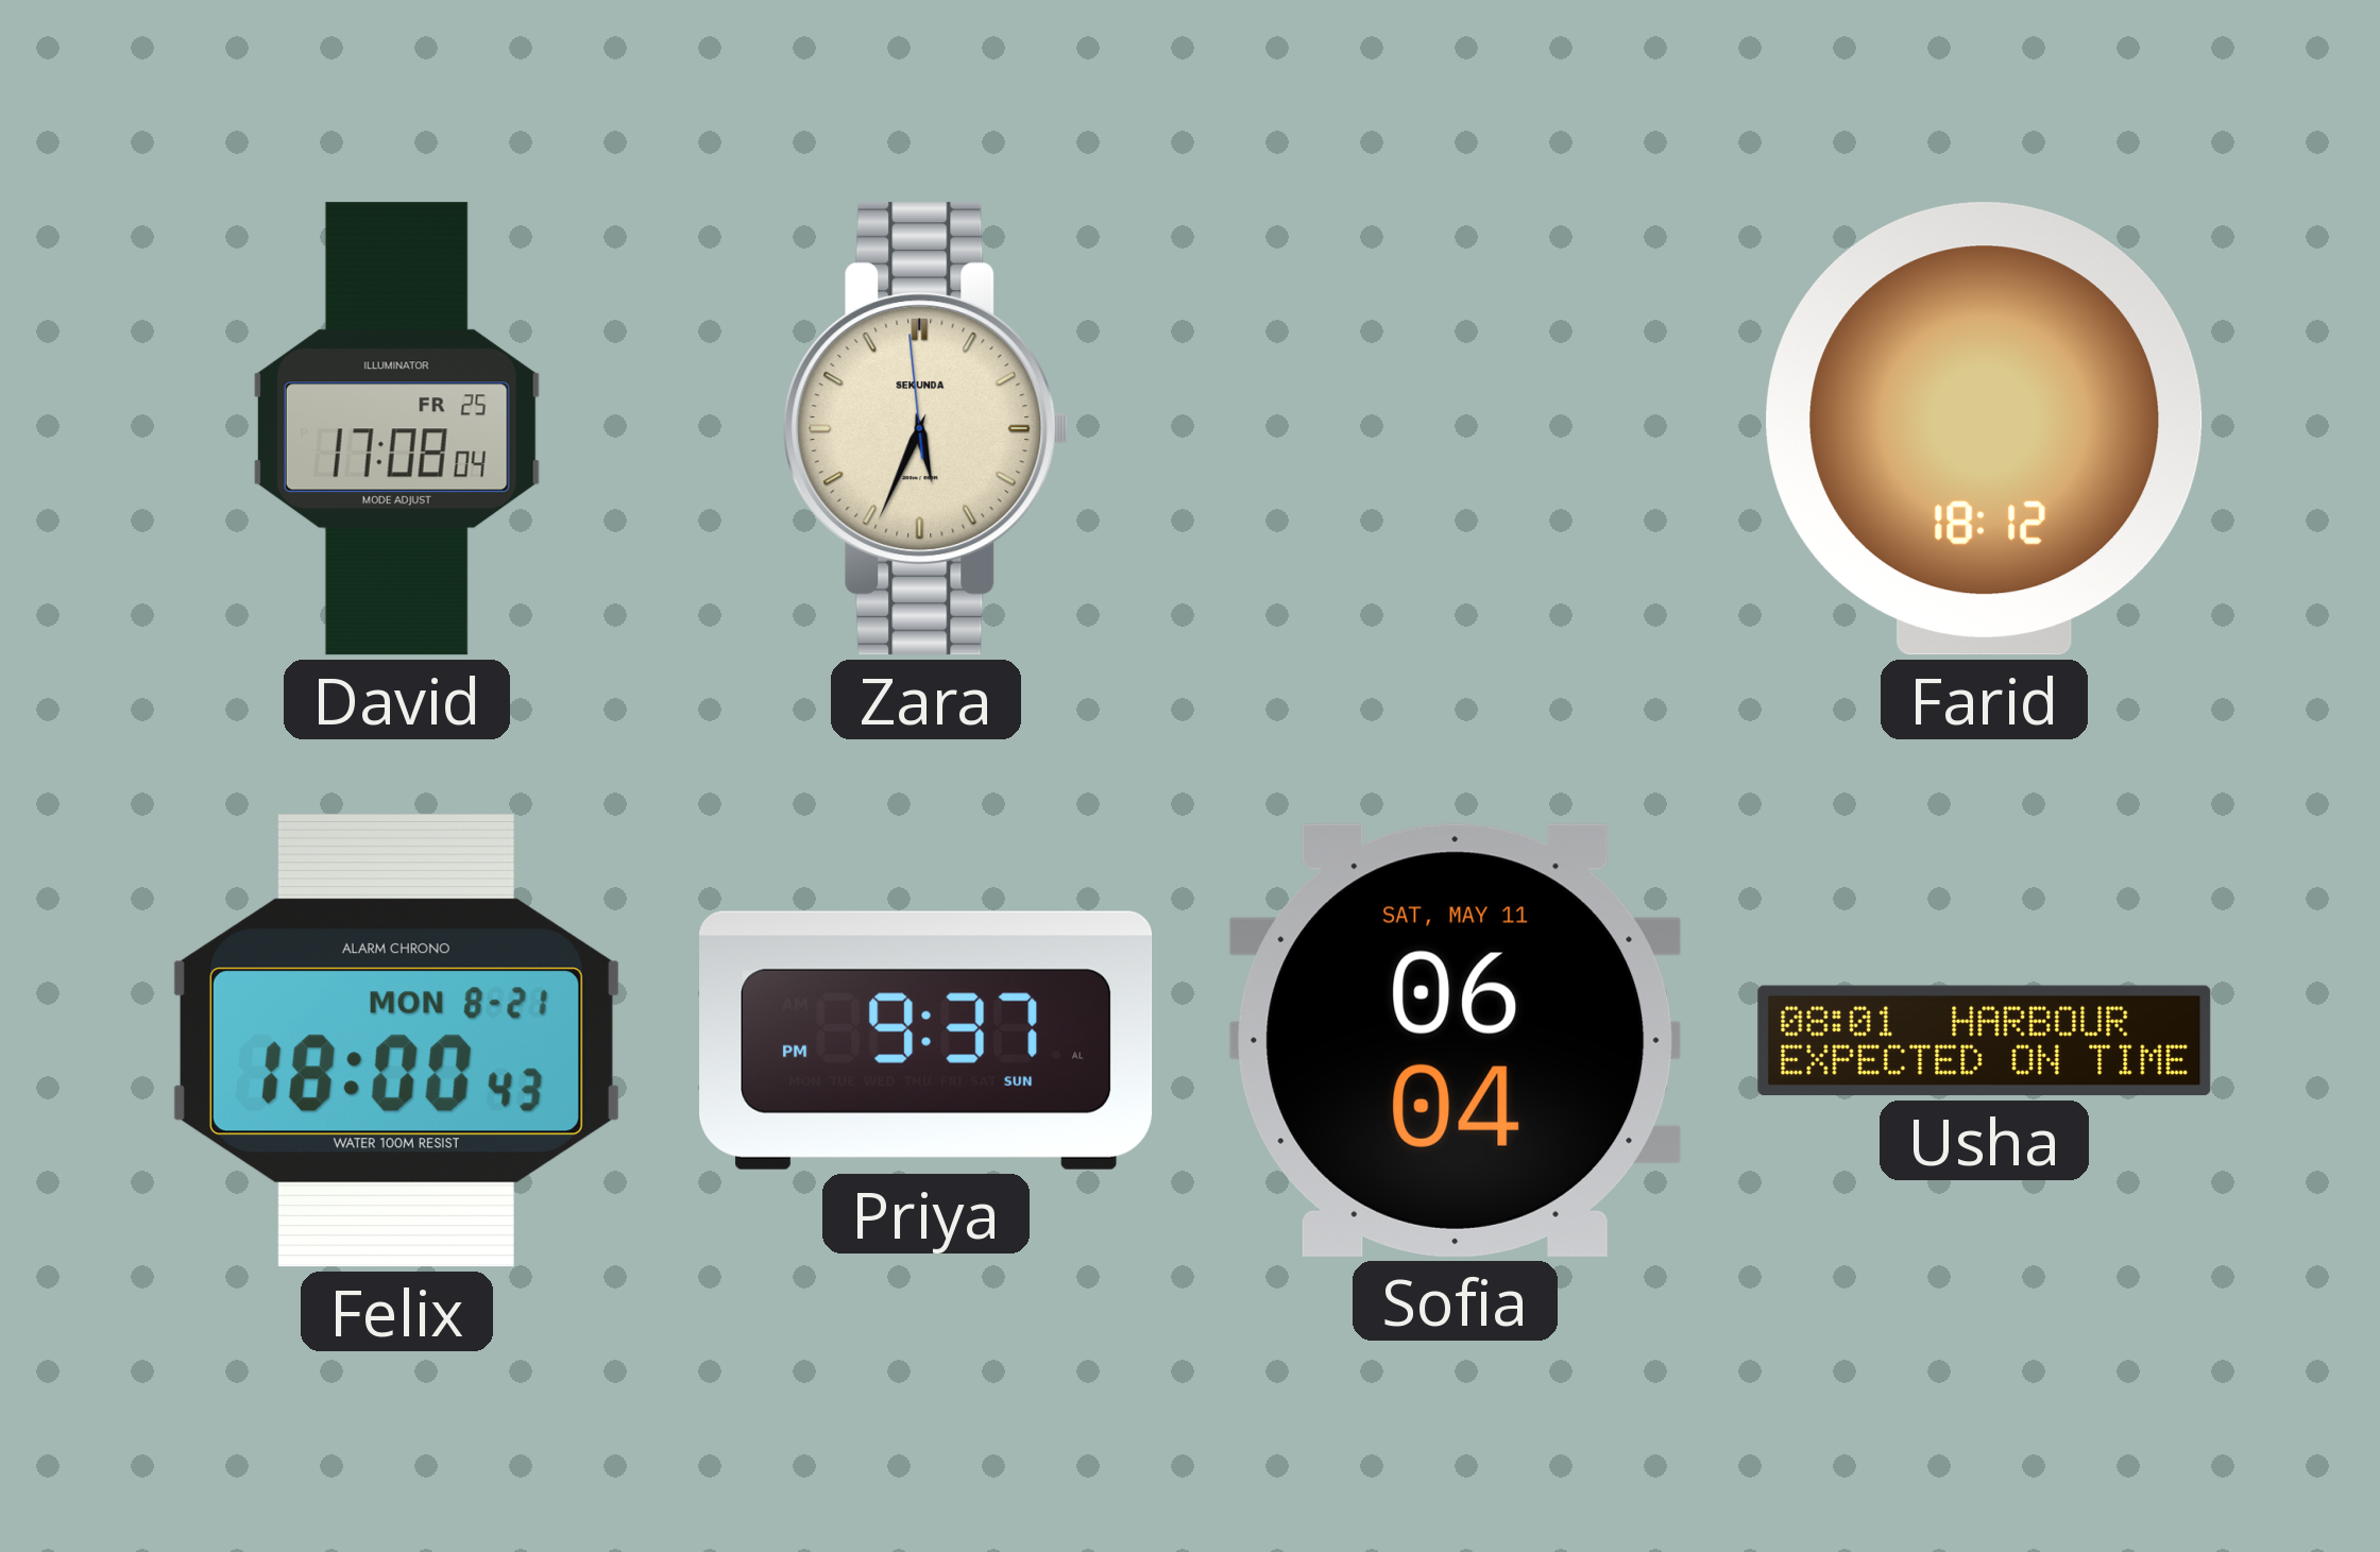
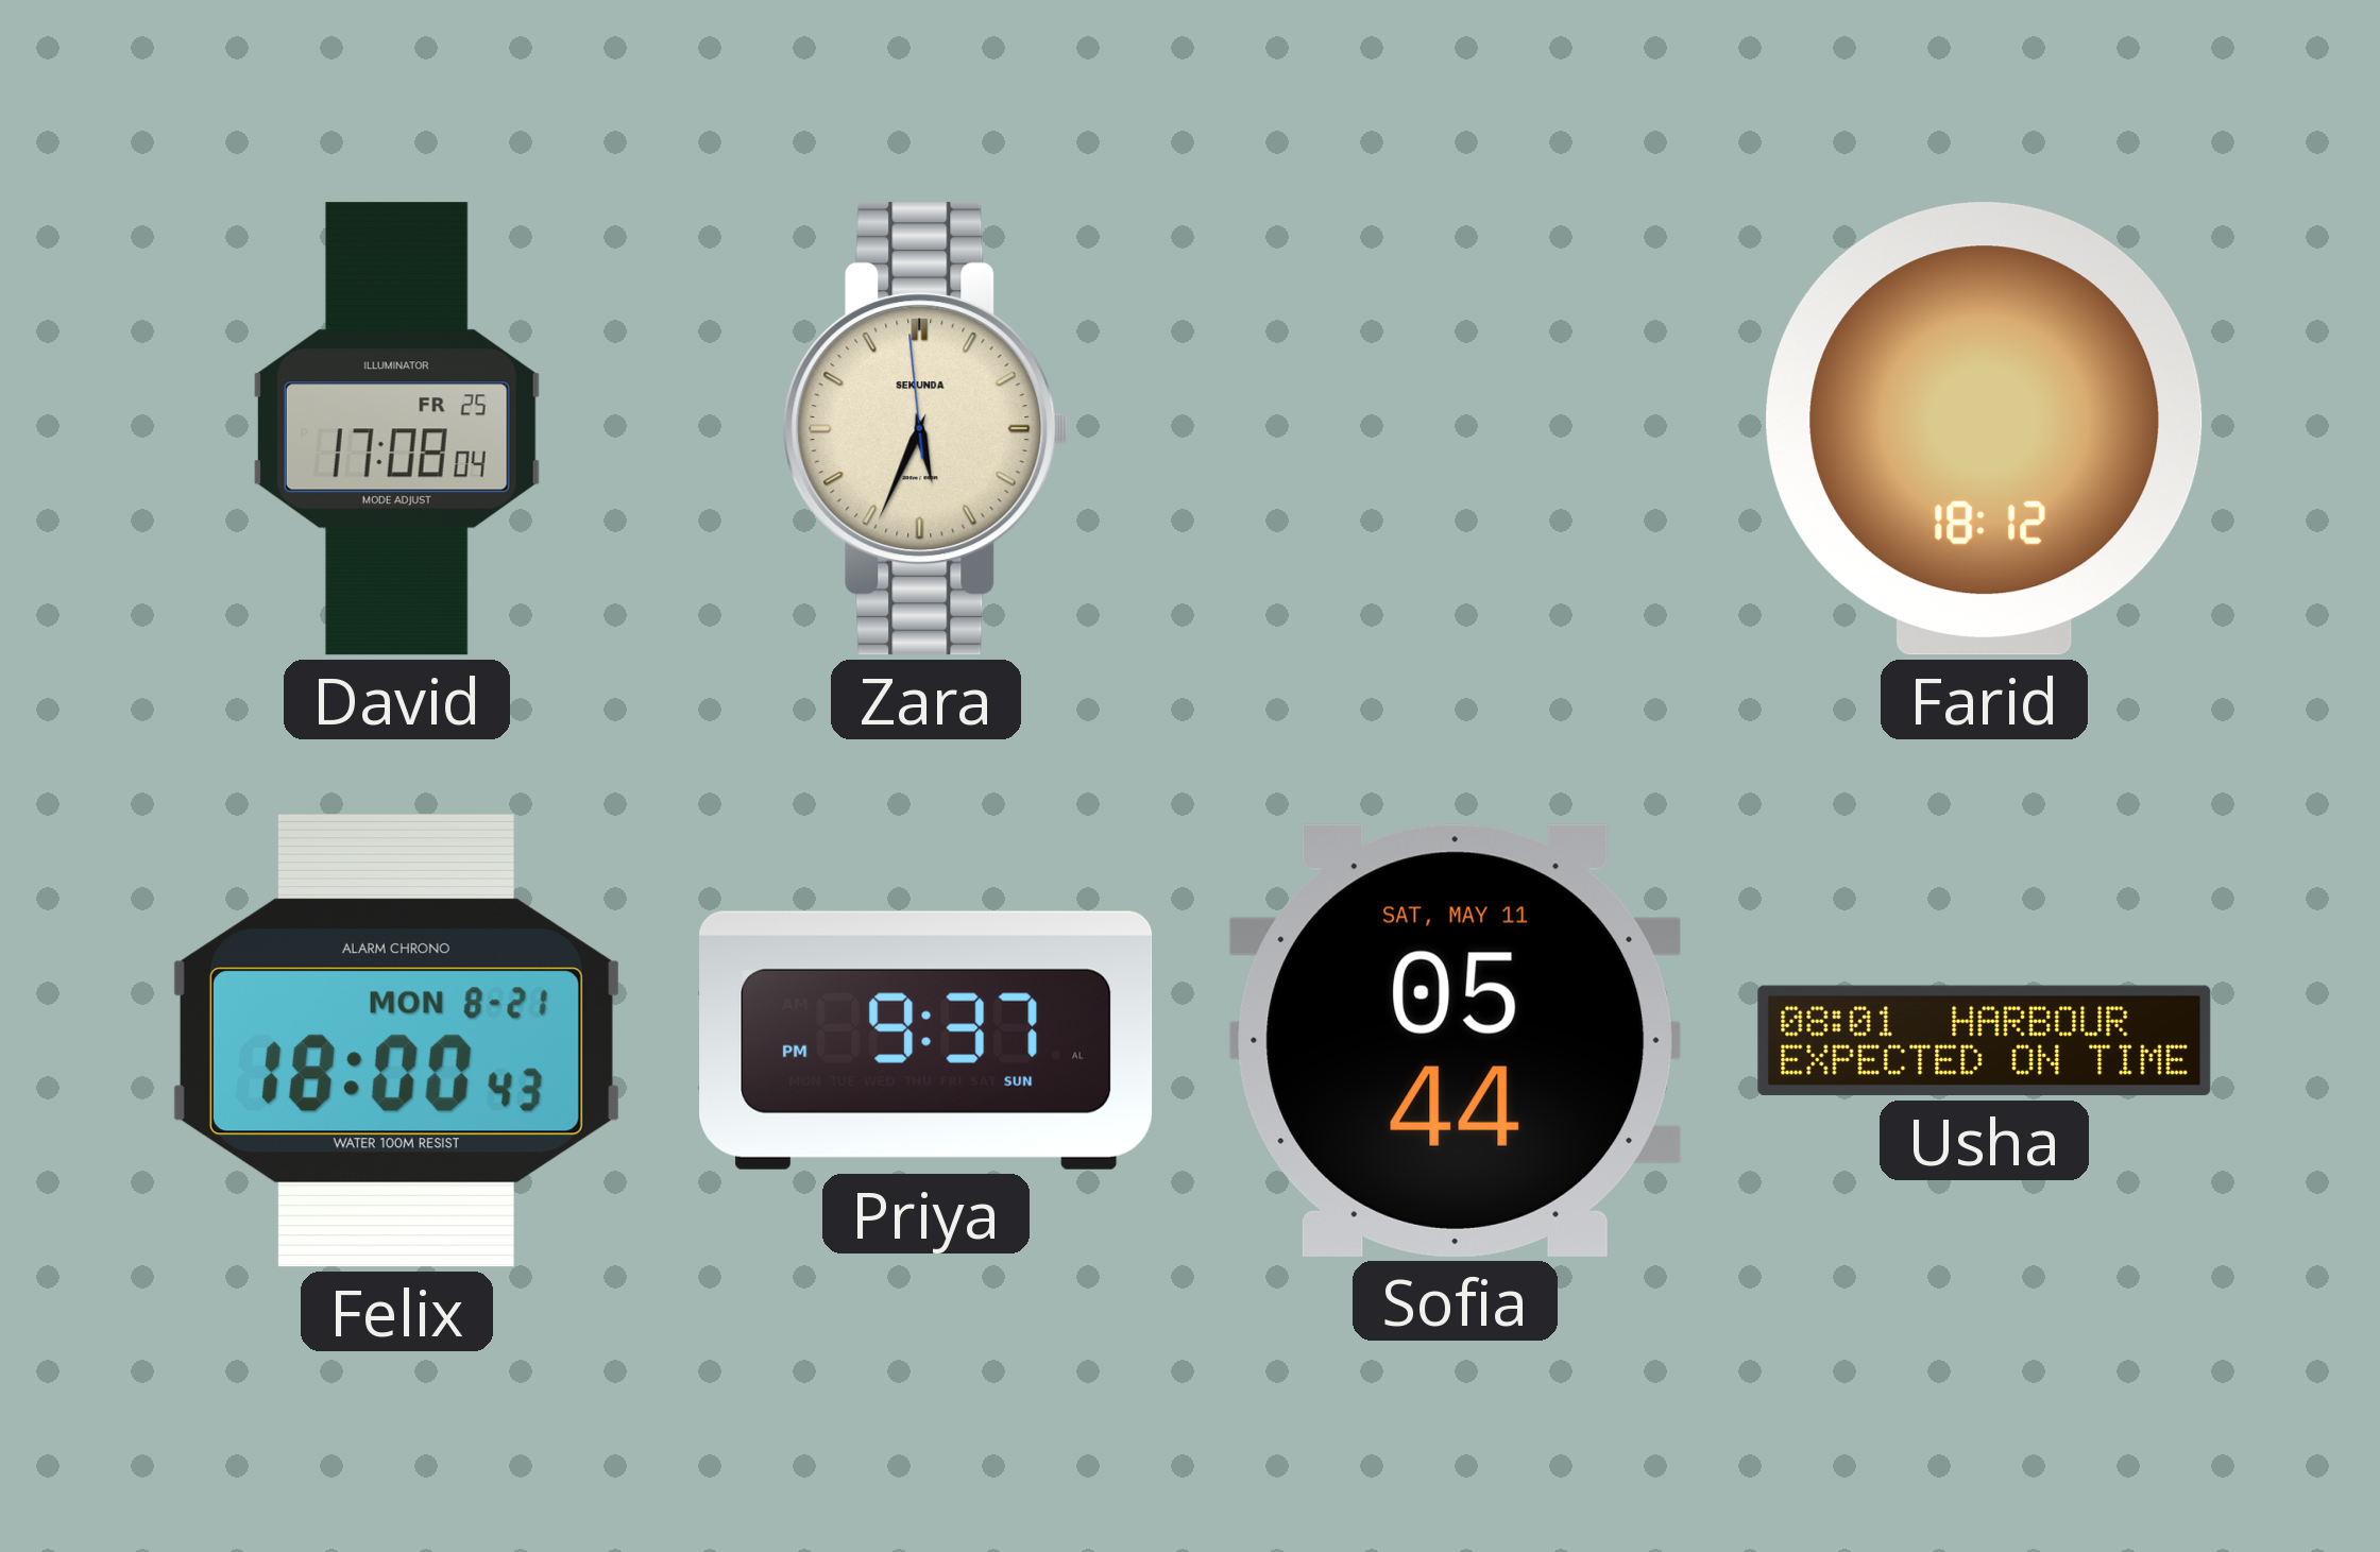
Sofia: 06:04 -> 05:44 (1456, 1040)
